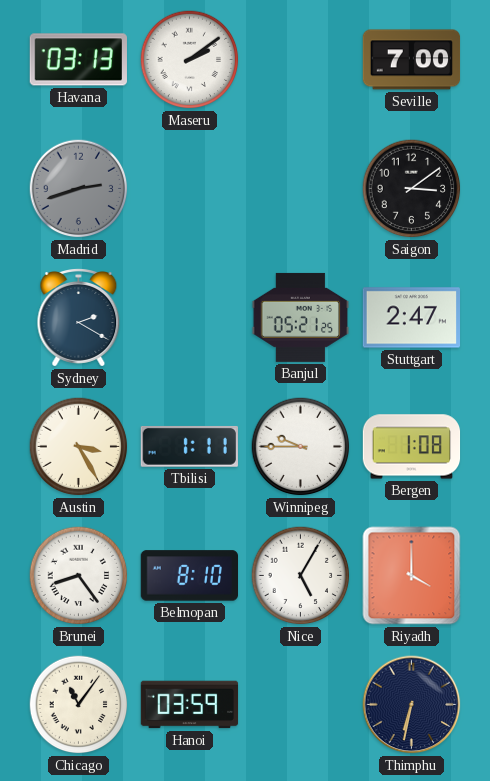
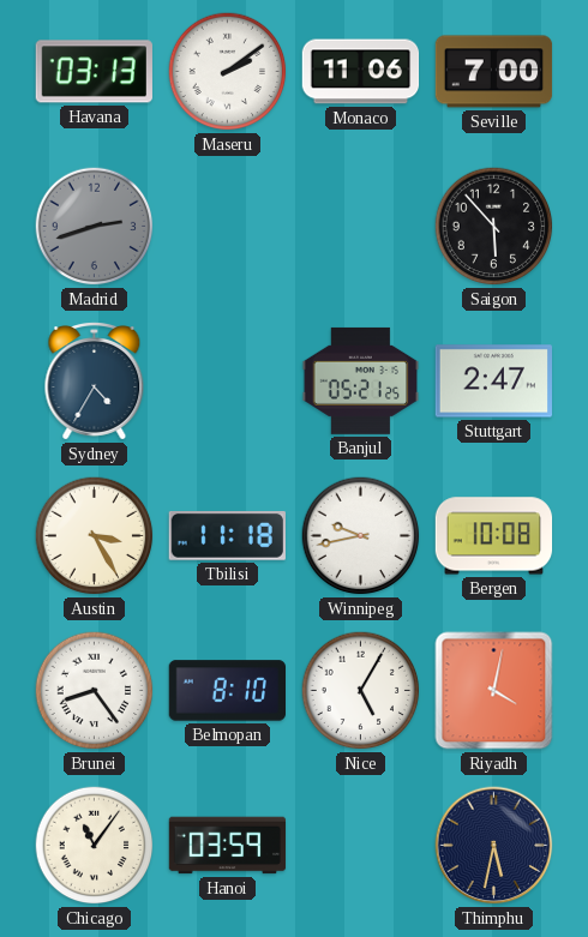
Monaco: none -> 11:06 (361, 72)
Saigon: 3:09 -> 5:53 (494, 227)
Sydney: 2:20 -> 4:35 (95, 382)
Tbilisi: 1:11 -> 11:18 (227, 535)
Winnipeg: 9:45 -> 9:43 (361, 536)
Bergen: 1:08 -> 10:08 (494, 536)
Riyadh: 4:00 -> 4:02 (494, 691)
Thimphu: 6:32 -> 5:32 (494, 846)
